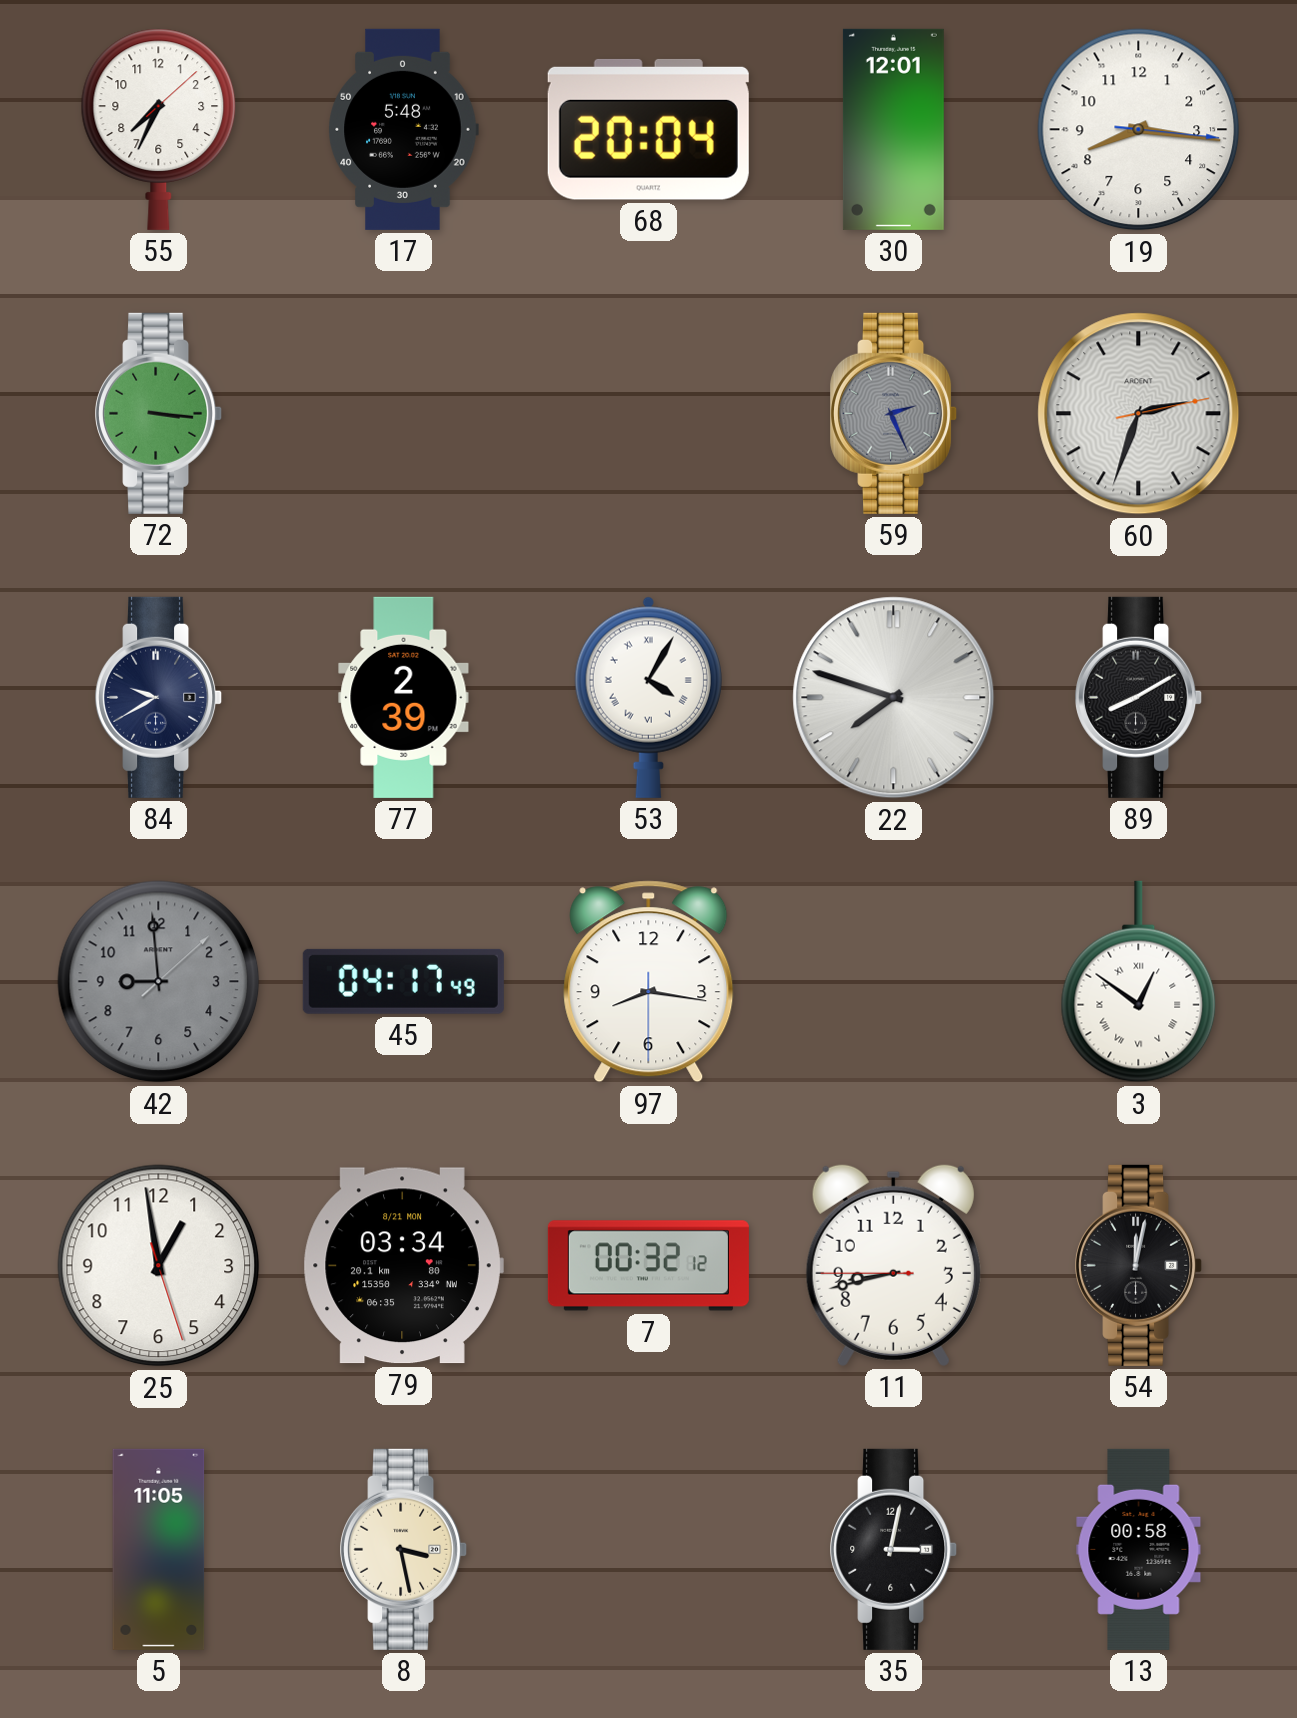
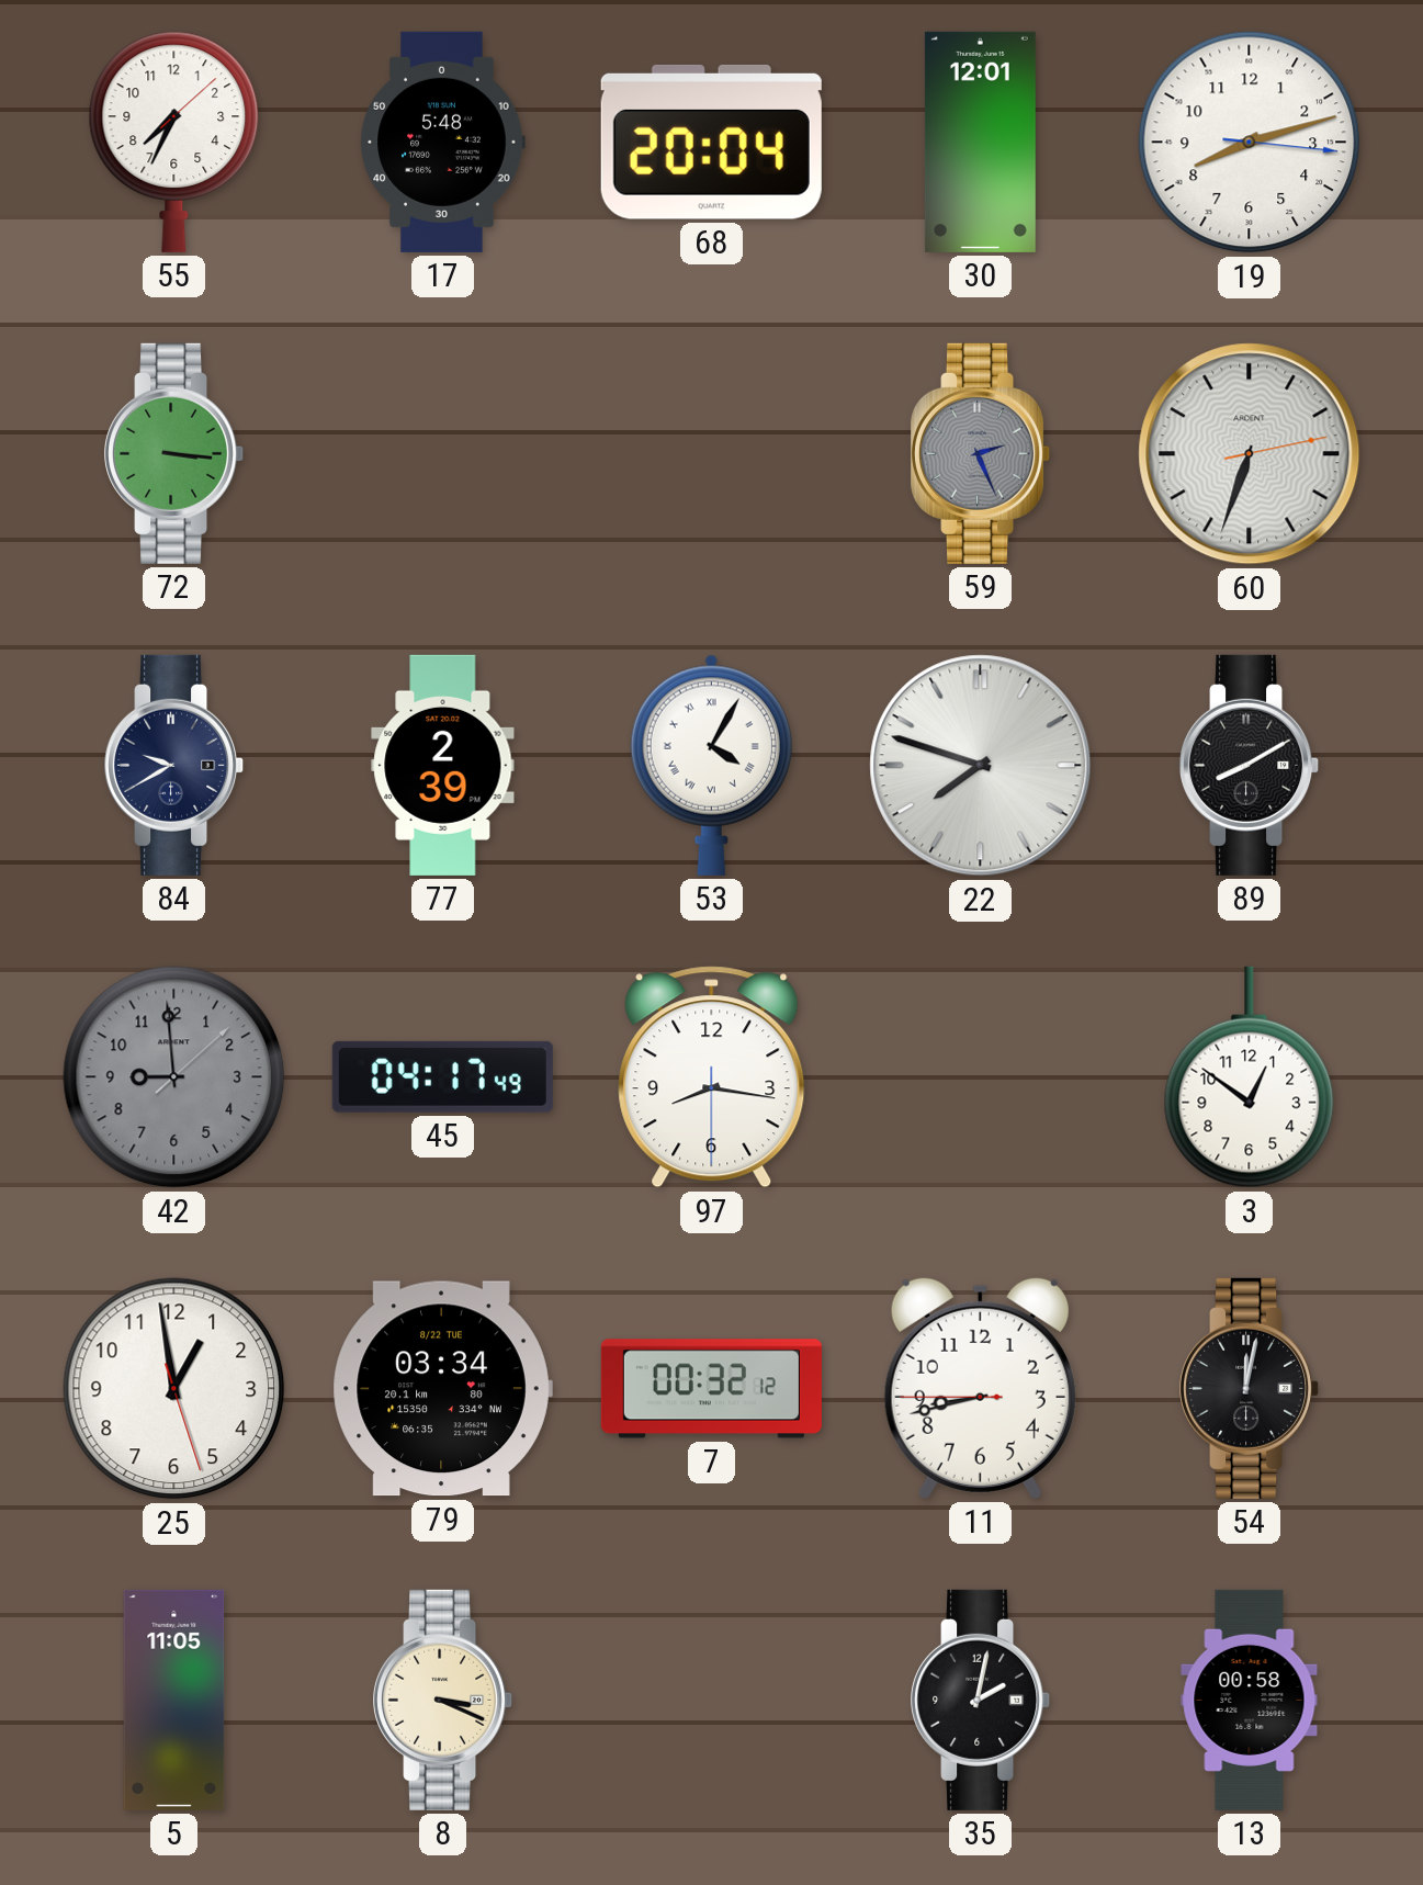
19: 8:16 -> 8:12 (1250, 143)
60: 2:33 -> 6:33 (1250, 454)
3 numerals: Roman -> Arabic (1250, 1077)
79 date: 8/21 MON -> 8/22 TUE (442, 1389)
8: 3:28 -> 3:19 (443, 1700)
35: 3:02 -> 2:02 (981, 1700)
